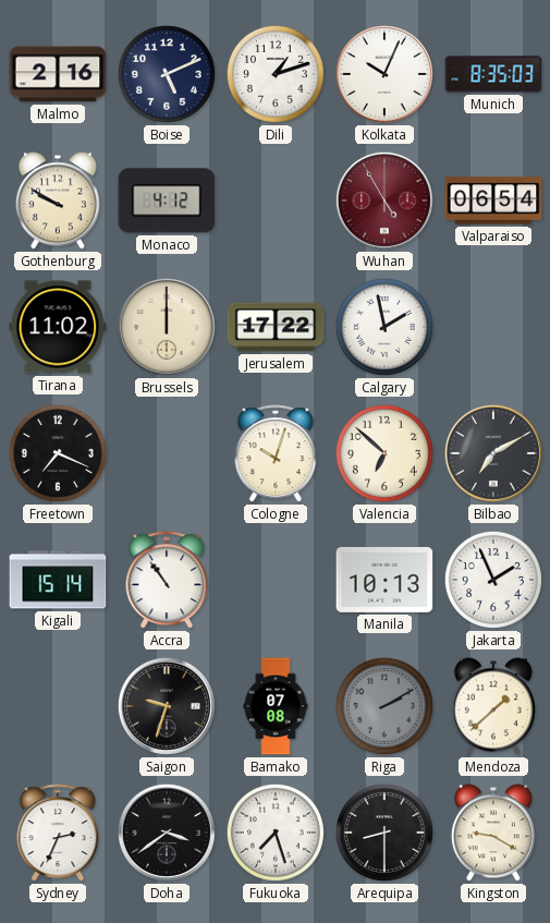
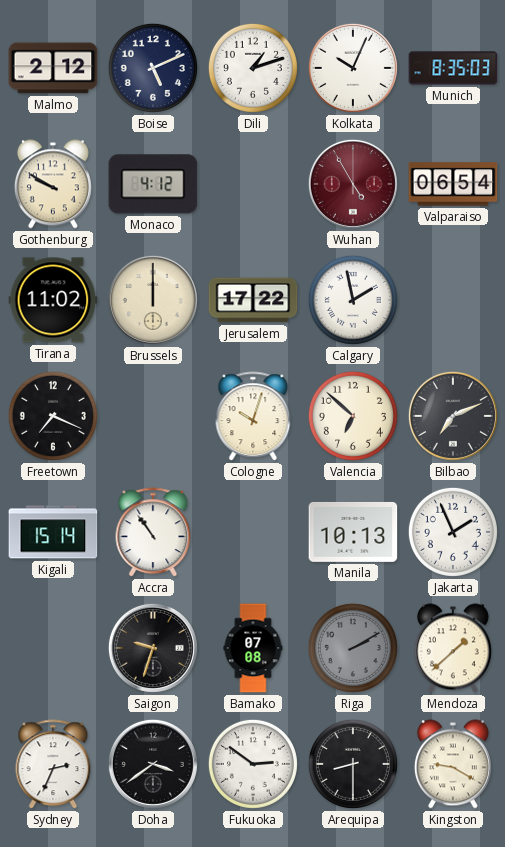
Malmo: 2:16 -> 2:12 (53, 68)
Bilbao: 7:10 -> 7:11 (453, 416)
Fukuoka: 7:27 -> 2:51 (253, 764)
